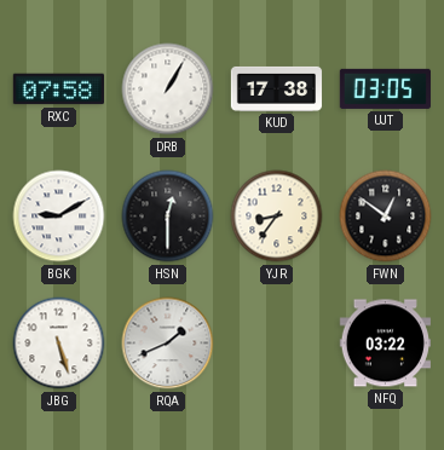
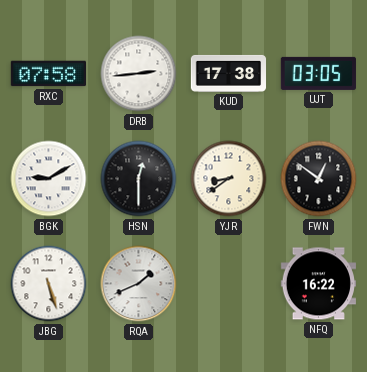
DRB: 1:05 -> 2:44 (139, 74)
YJR: 8:36 -> 8:39 (229, 179)
NFQ: 03:22 -> 16:22 (318, 284)
